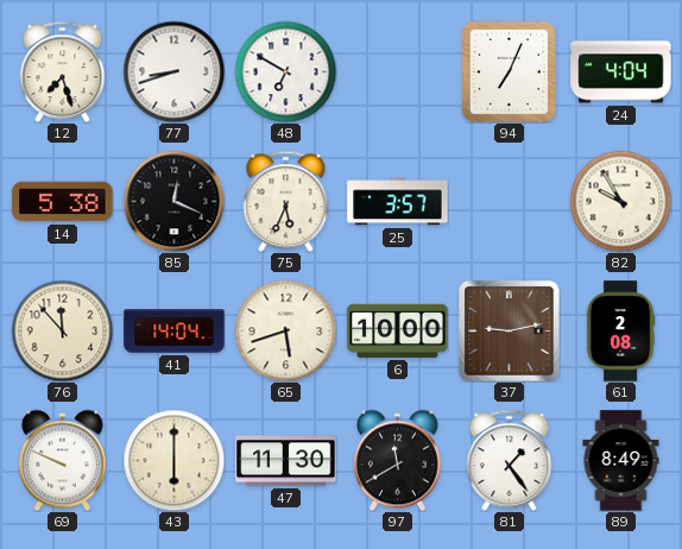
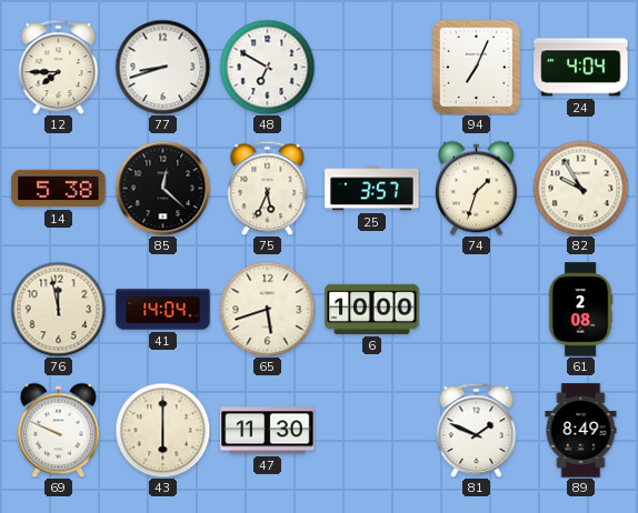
12: 7:27 -> 7:45 (59, 67)
85: 12:19 -> 12:22 (162, 188)
74: none -> 1:33 (477, 188)
76: 11:53 -> 11:58 (58, 309)
37: 9:13 -> none (510, 332)
97: 11:40 -> none (398, 460)
81: 1:24 -> 1:49 (477, 430)
